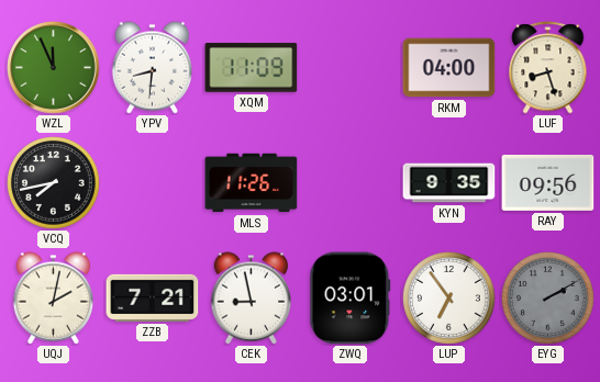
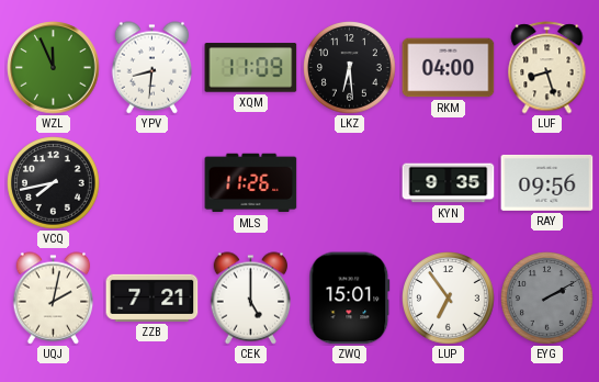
LKZ: none -> 6:29 (350, 68)
CEK: 8:58 -> 5:00 (251, 299)
ZWQ: 03:01 -> 15:01 (350, 299)
